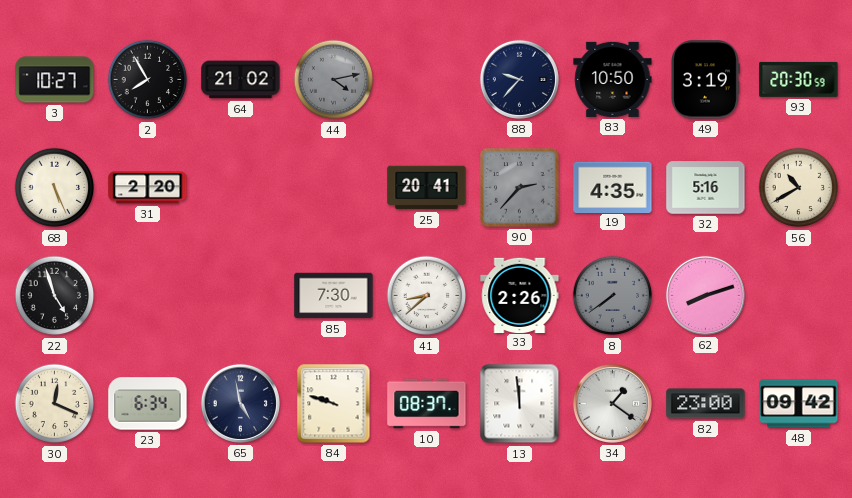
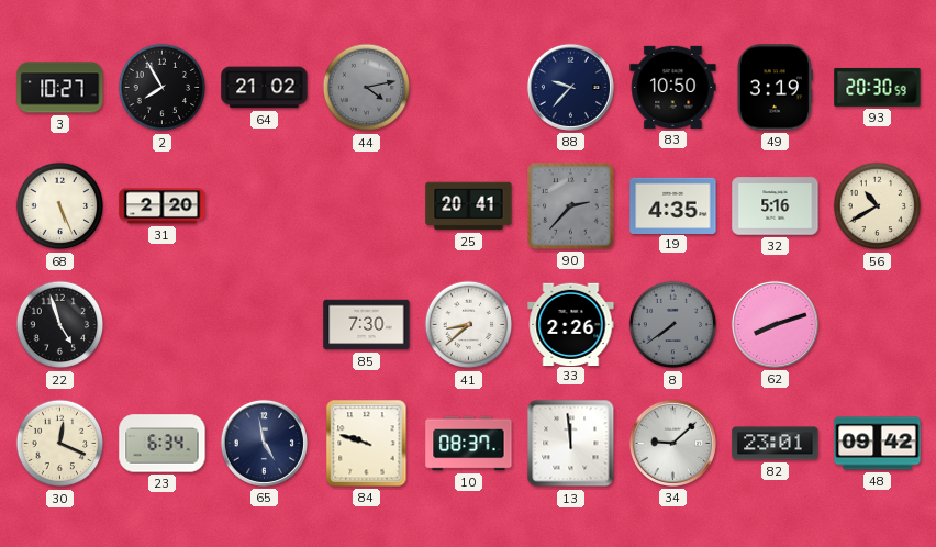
34: 1:21 -> 9:08 (672, 443)
82: 23:00 -> 23:01 (776, 444)
